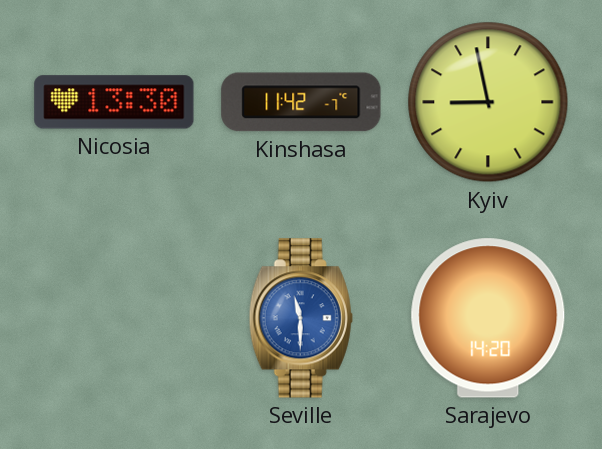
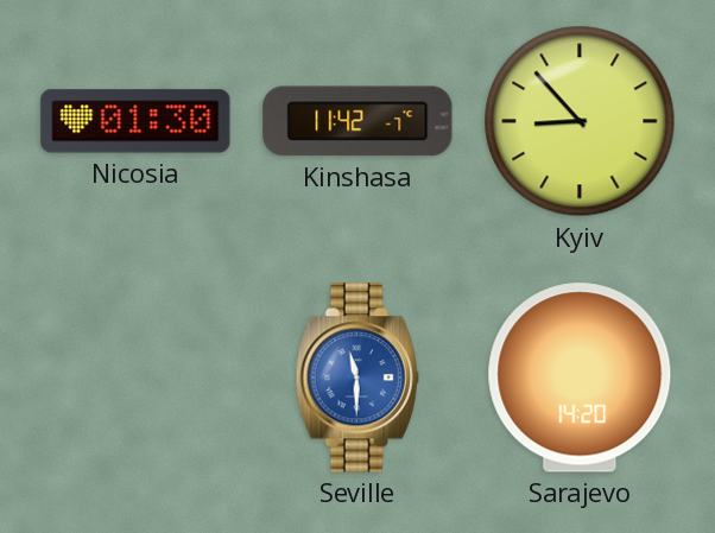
Nicosia: 13:30 -> 01:30 (135, 121)
Kyiv: 8:58 -> 8:53 (580, 121)
